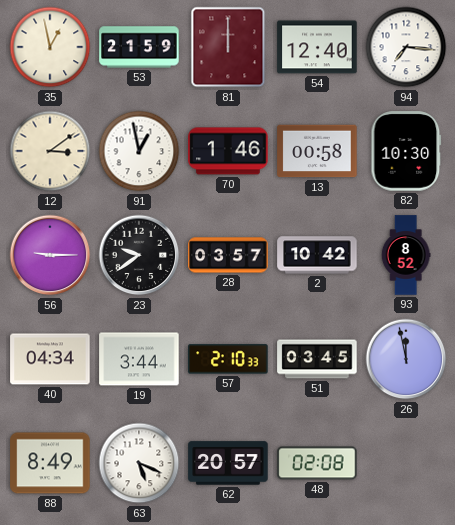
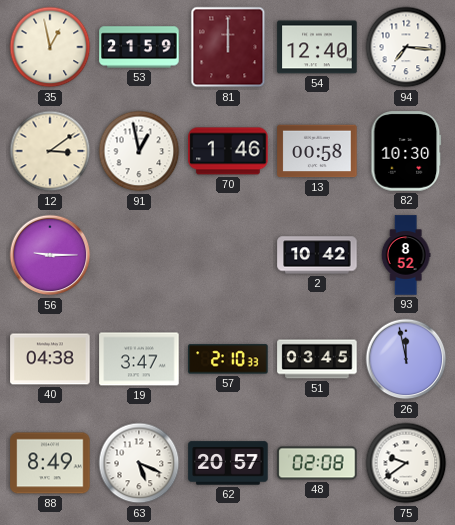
23: 9:39 -> none (139, 255)
28: 03:57 -> none (228, 255)
40: 04:34 -> 04:38 (50, 359)
19: 3:44 -> 3:47 (139, 359)
75: none -> 9:39 (406, 463)
